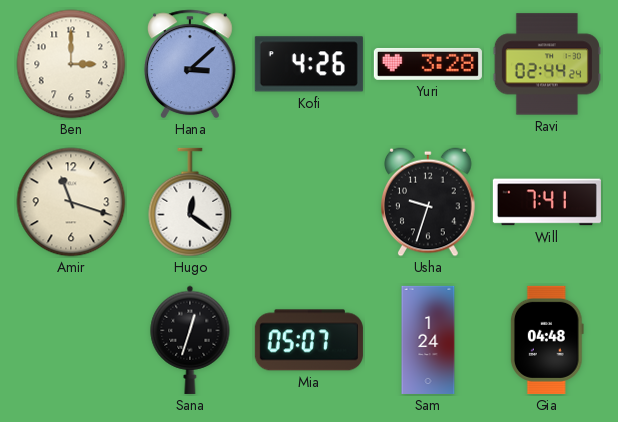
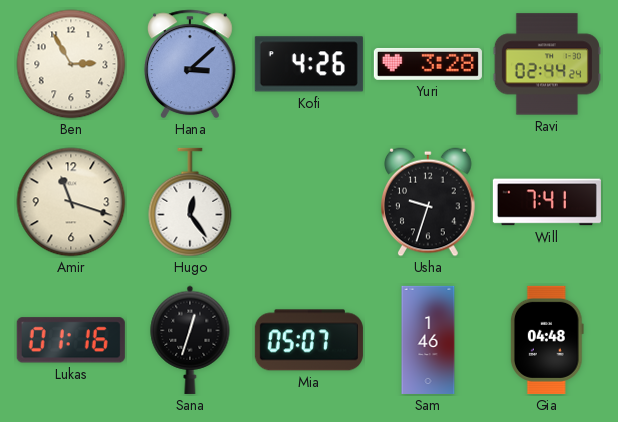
Ben: 3:00 -> 2:55 (71, 64)
Hugo: 12:21 -> 12:24 (190, 202)
Lukas: none -> 01:16 (71, 340)
Sam: 1:24 -> 1:46 (428, 340)
